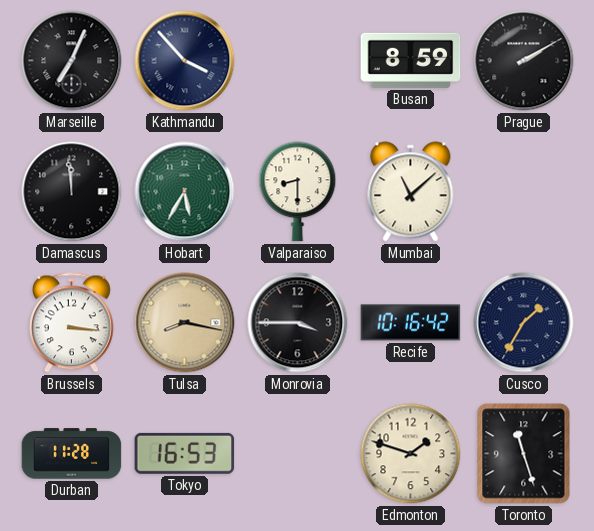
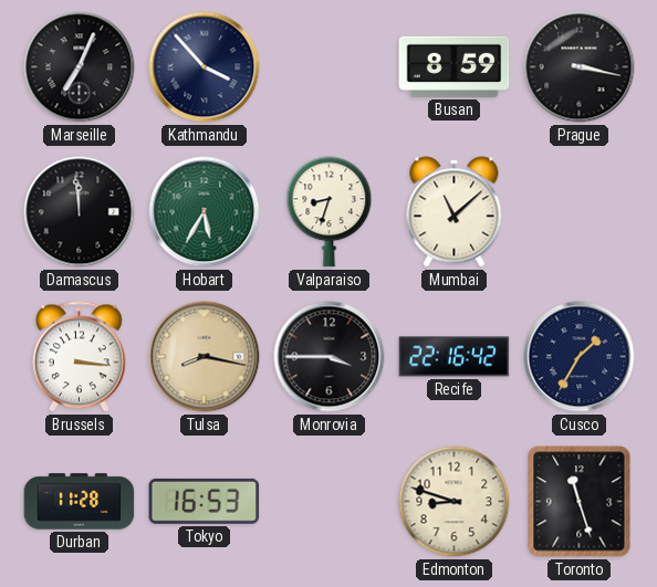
Prague: 2:10 -> 3:17 (580, 67)
Valparaiso: 8:30 -> 8:33 (330, 212)
Recife: 10:16 -> 22:16 (455, 357)
Edmonton: 1:48 -> 8:48 (455, 502)
